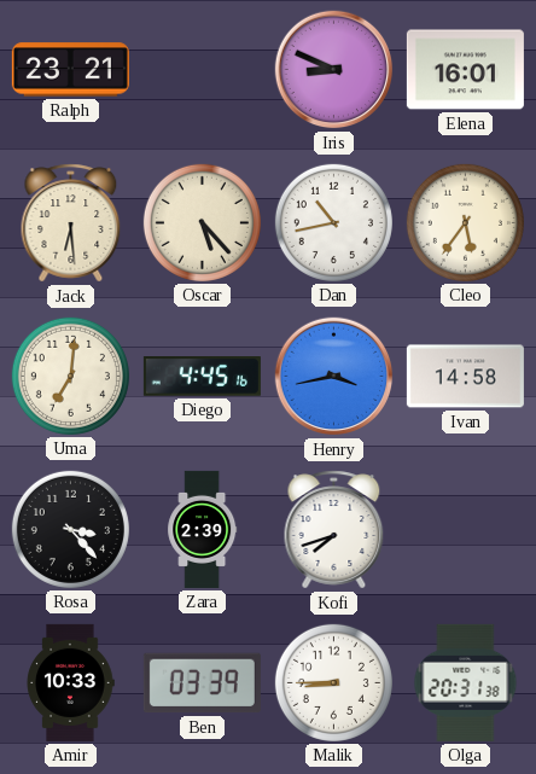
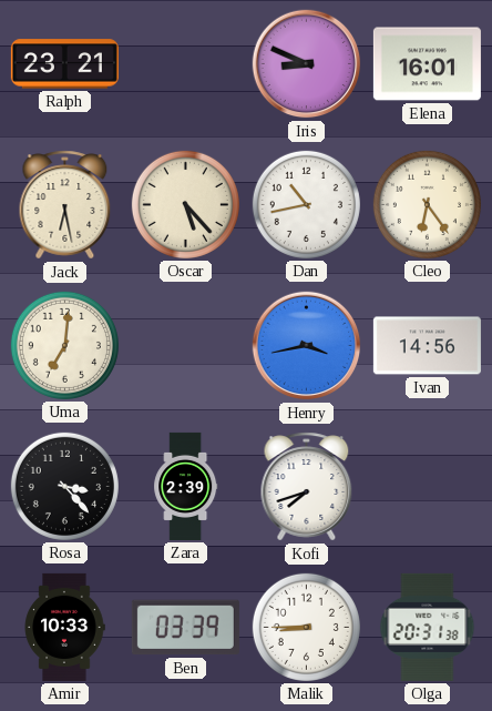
Jack: 6:29 -> 6:28 (65, 205)
Cleo: 5:36 -> 6:24 (427, 204)
Diego: 4:45 -> none (202, 377)
Ivan: 14:58 -> 14:56 (427, 346)
